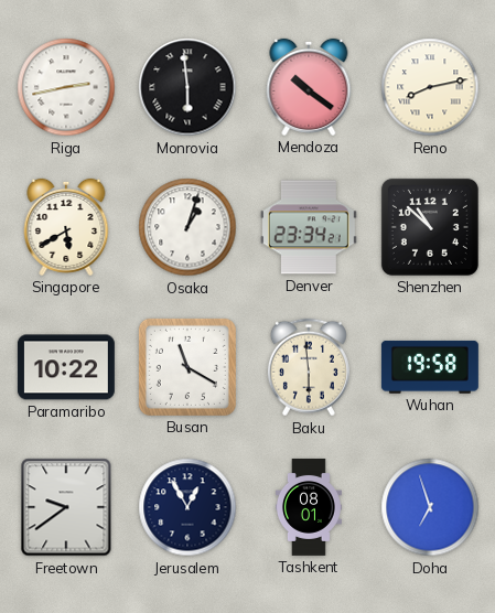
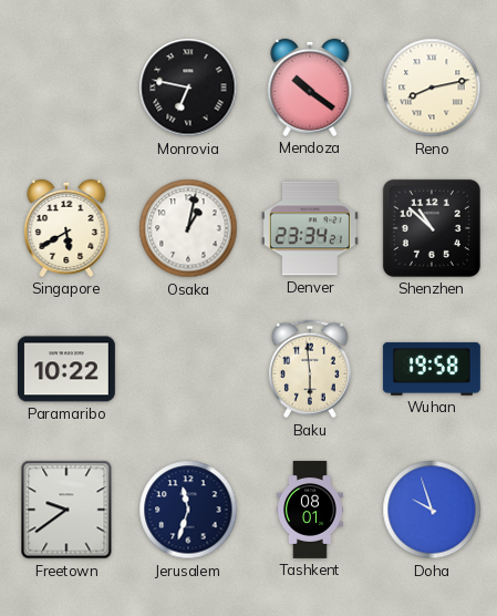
Riga: 2:43 -> none (66, 87)
Monrovia: 5:59 -> 6:47 (188, 88)
Osaka: 1:03 -> 1:02 (188, 228)
Busan: 11:20 -> none (187, 367)
Jerusalem: 12:55 -> 11:33 (188, 510)
Doha: 6:57 -> 9:57 (432, 510)
